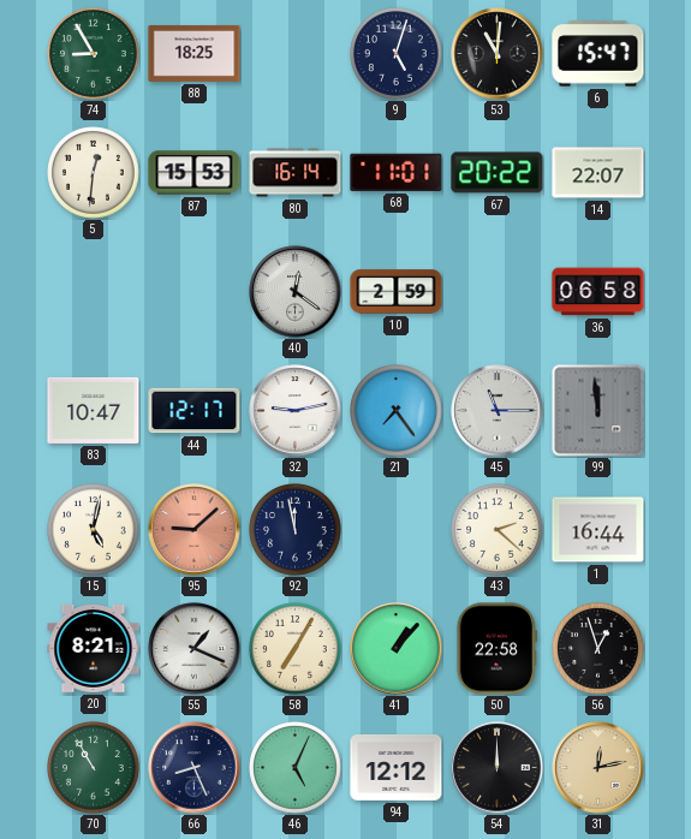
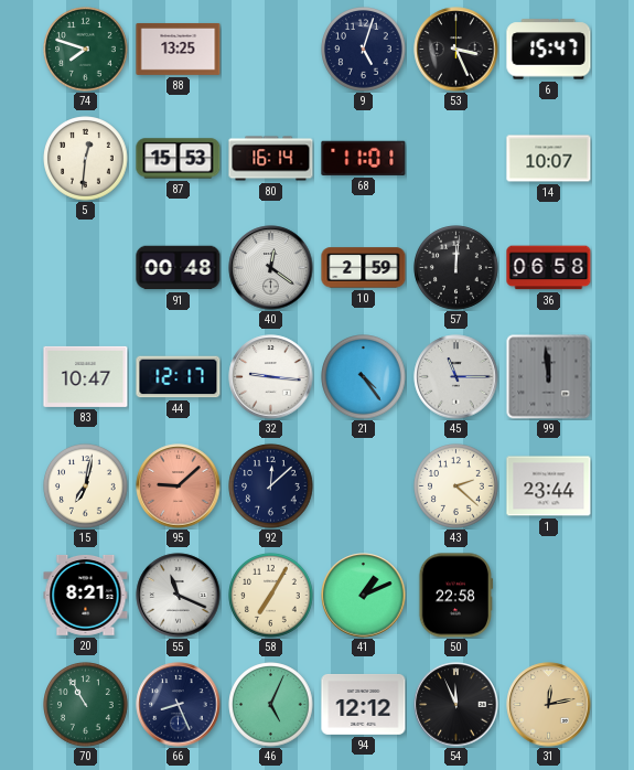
74: 8:55 -> 7:48 (86, 50)
88: 18:25 -> 13:25 (179, 49)
53: 11:01 -> 3:26 (456, 50)
67: 20:22 -> none (498, 173)
14: 22:07 -> 10:07 (549, 159)
91: none -> 00:48 (179, 268)
57: none -> 12:01 (456, 268)
32: 9:13 -> 9:16 (271, 377)
21: 7:24 -> 4:24 (364, 377)
15: 5:02 -> 7:02 (86, 486)
92: 11:58 -> 12:08 (271, 486)
1: 16:44 -> 23:44 (549, 486)
55: 1:19 -> 11:19 (179, 596)
41: 1:07 -> 1:11 (364, 596)
56: 12:57 -> none (598, 649)
54: 12:00 -> 11:56 (456, 705)
